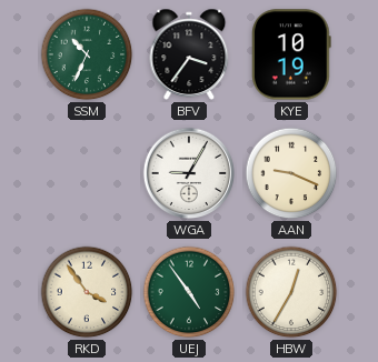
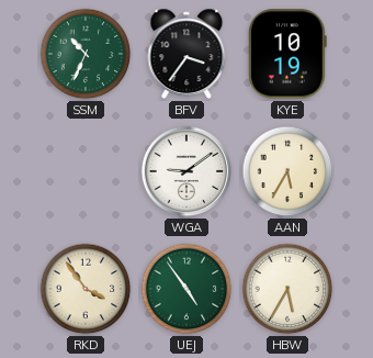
WGA: 9:05 -> 9:09 (187, 171)
AAN: 9:19 -> 5:35 (287, 171)
HBW: 12:35 -> 5:35 (287, 289)
